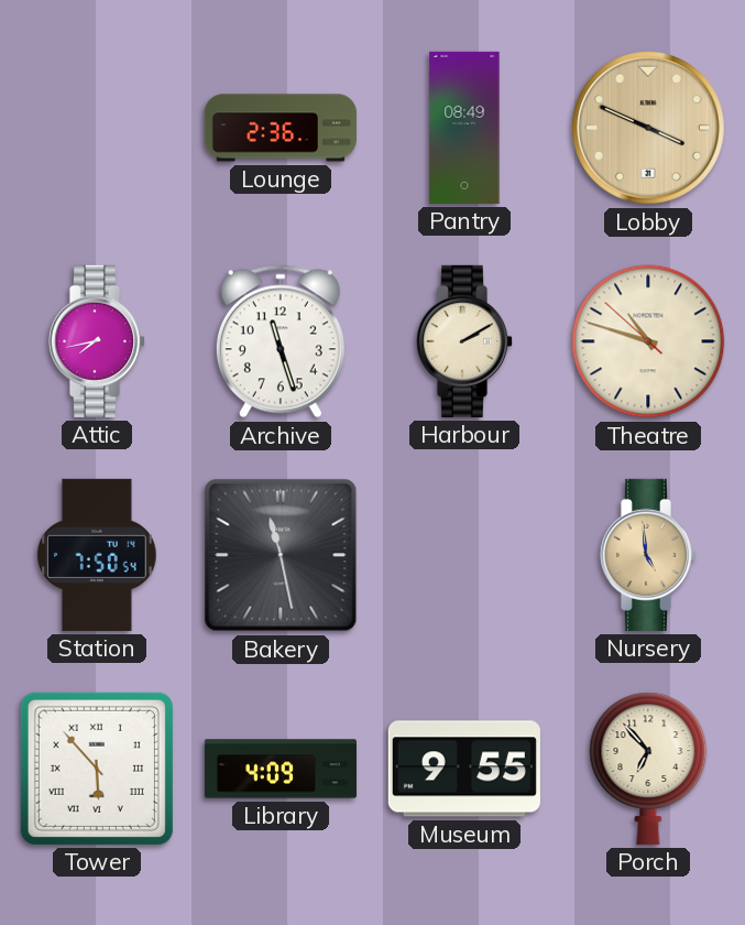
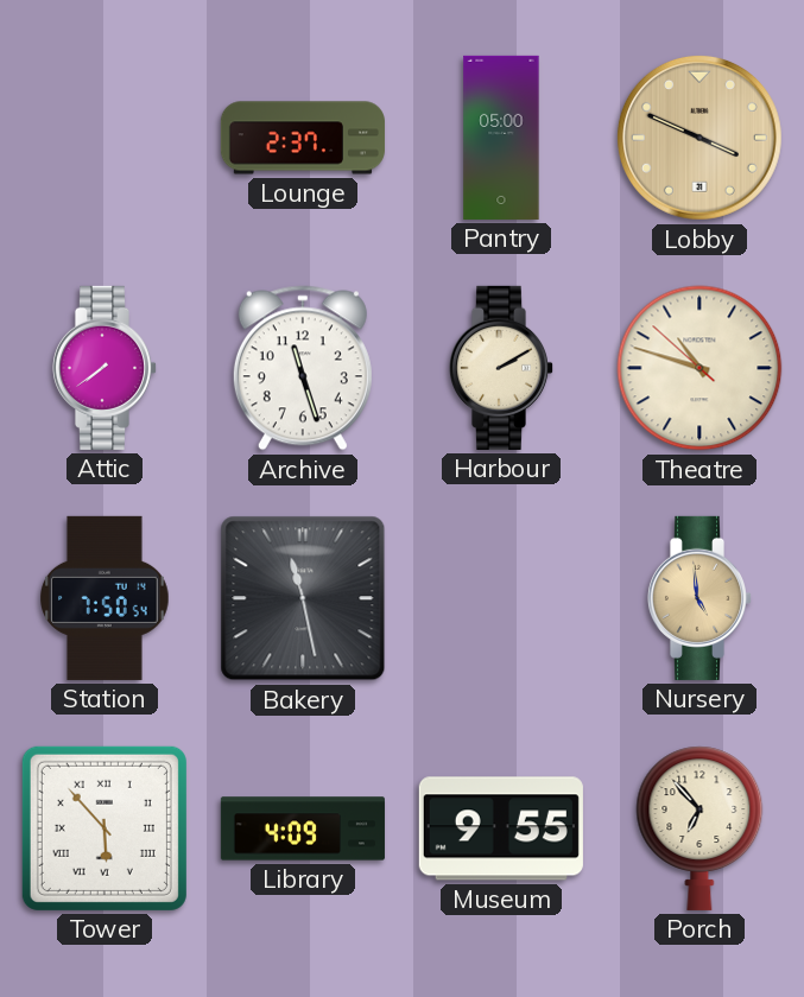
Lounge: 2:36 -> 2:37 (303, 138)
Pantry: 08:49 -> 05:00 (501, 138)
Attic: 7:43 -> 7:39 (105, 368)
